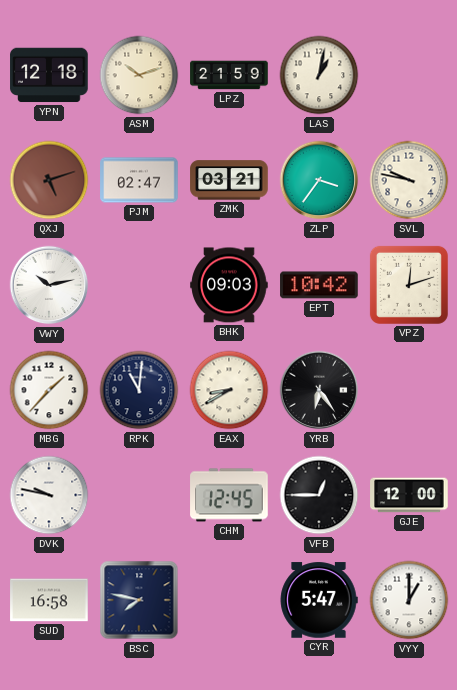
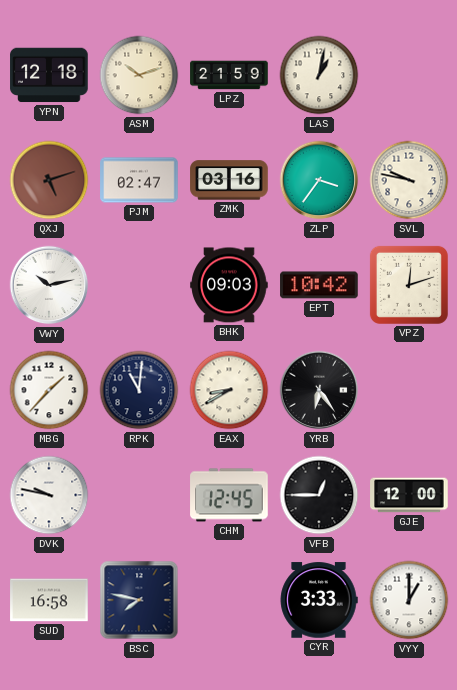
ZMK: 03:21 -> 03:16 (229, 180)
CYR: 5:47 -> 3:33 (319, 600)
